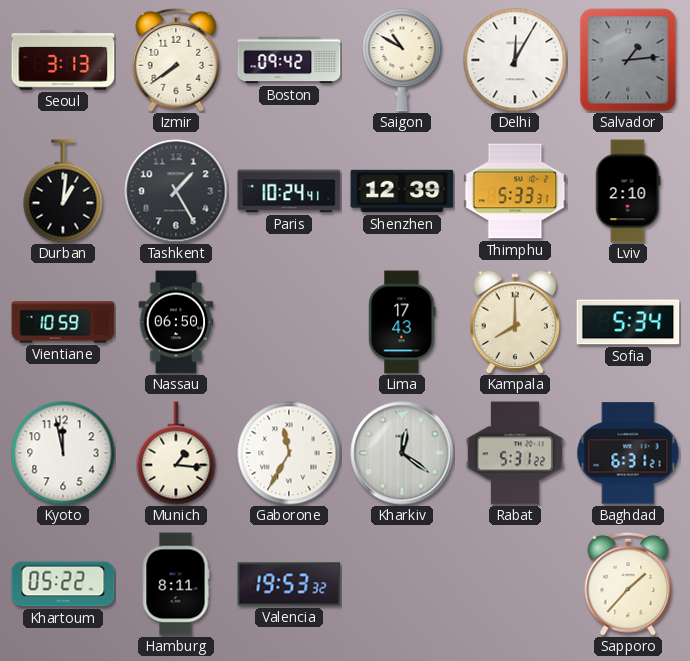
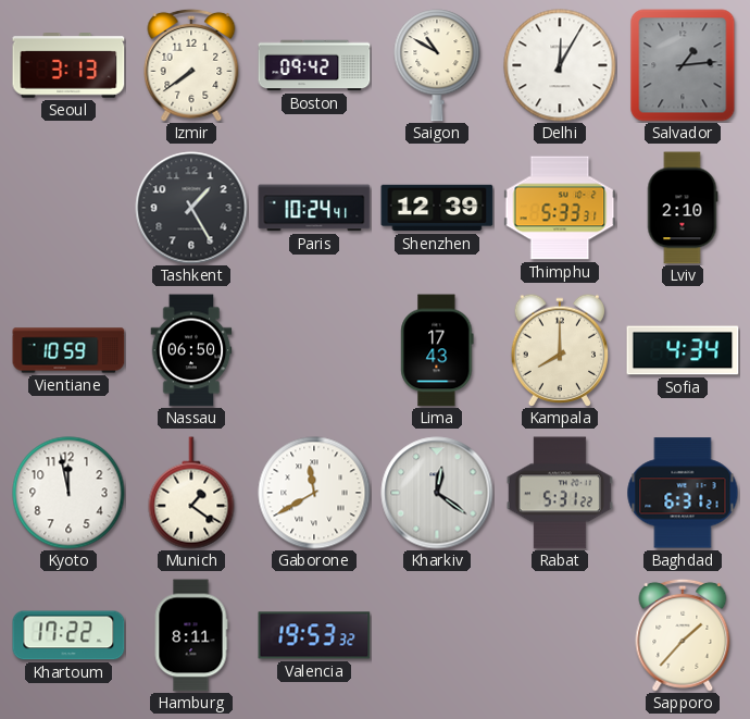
Durban: 1:01 -> none (63, 191)
Sofia: 5:34 -> 4:34 (683, 350)
Munich: 1:16 -> 1:21 (191, 493)
Gaborone: 11:35 -> 11:40 (314, 493)
Khartoum: 05:22 -> 17:22 (68, 635)
